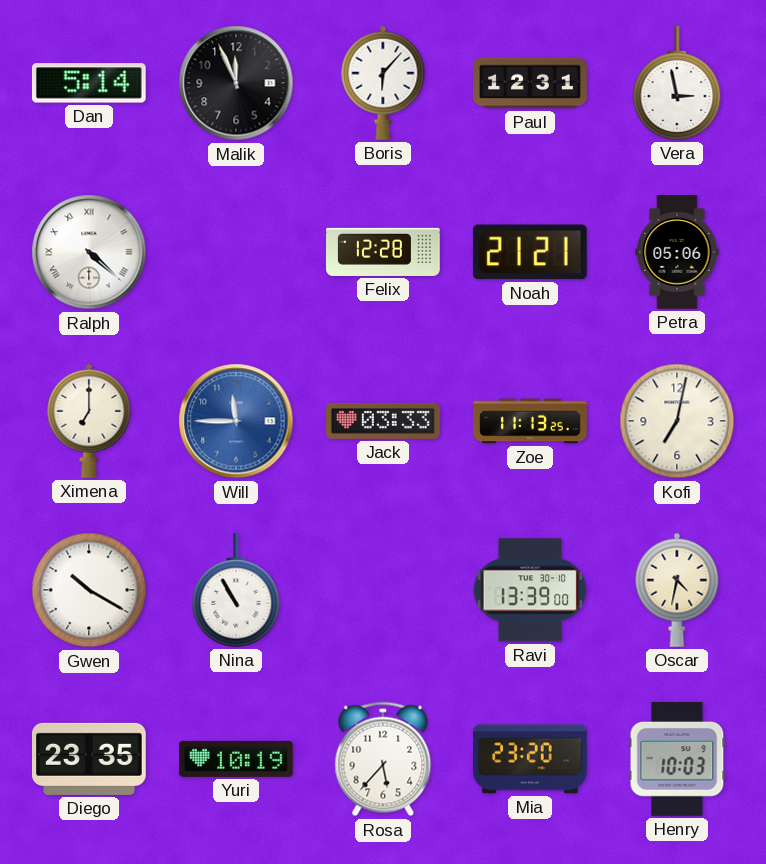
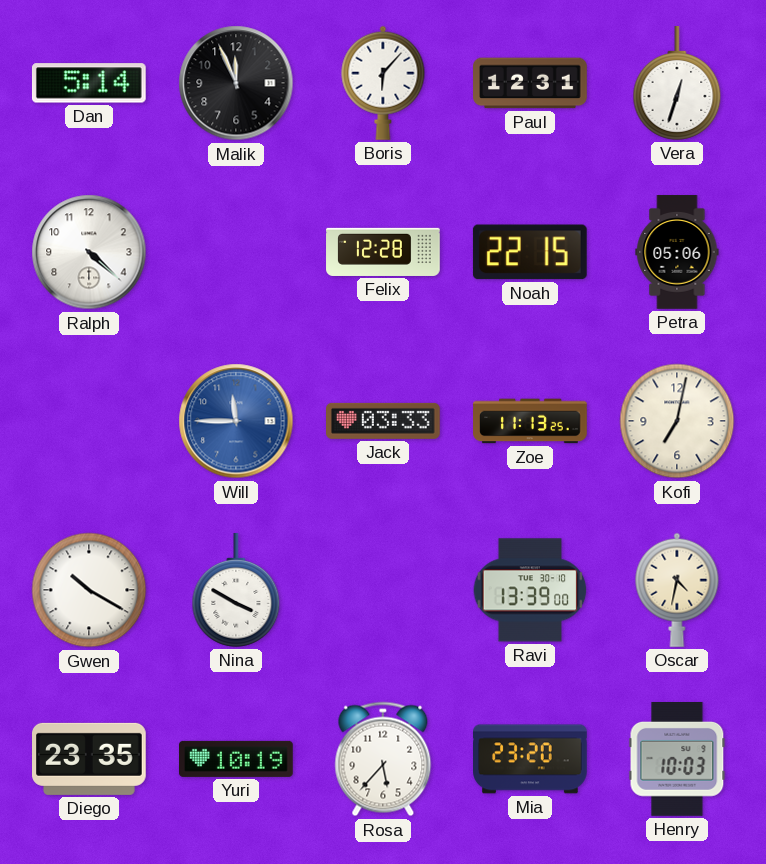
Vera: 2:58 -> 12:33 (677, 84)
Ralph numerals: Roman -> Arabic (89, 252)
Noah: 21:21 -> 22:15 (530, 252)
Ximena: 7:00 -> none (89, 421)
Nina: 10:55 -> 3:50 (236, 591)
